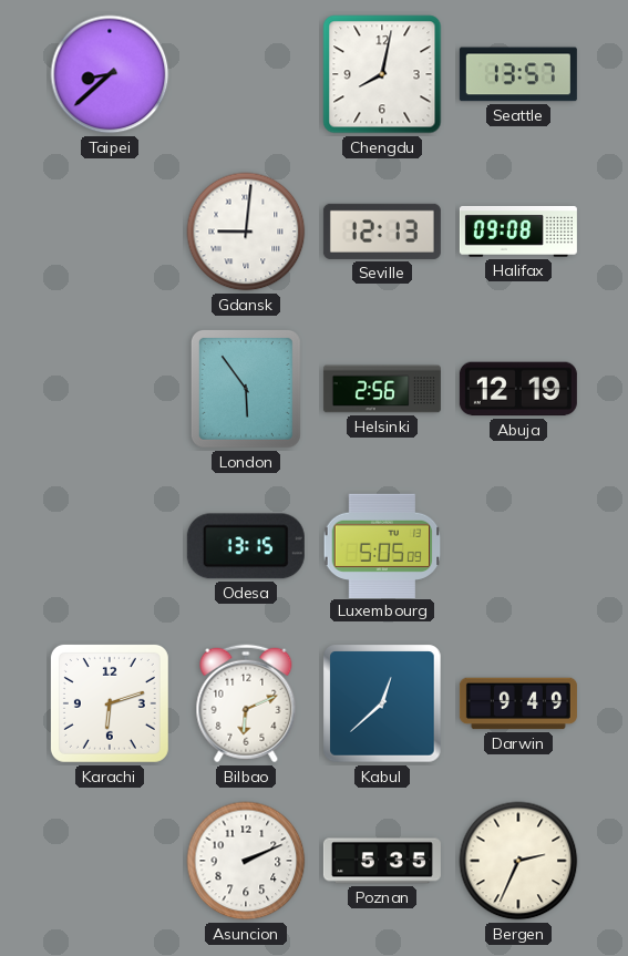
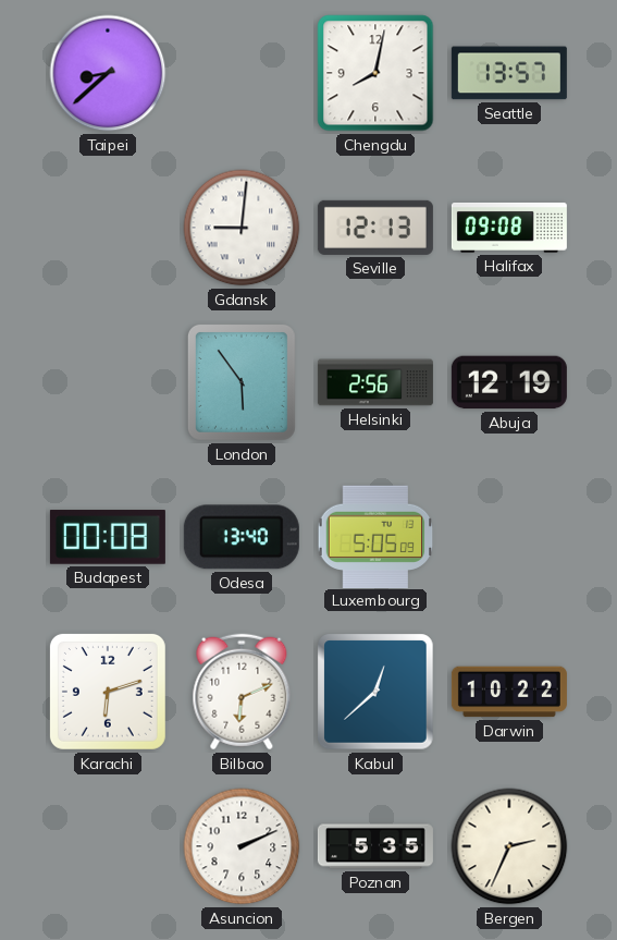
Budapest: none -> 00:08 (108, 537)
Odesa: 13:15 -> 13:40 (242, 537)
Darwin: 9:49 -> 10:22 (509, 692)
